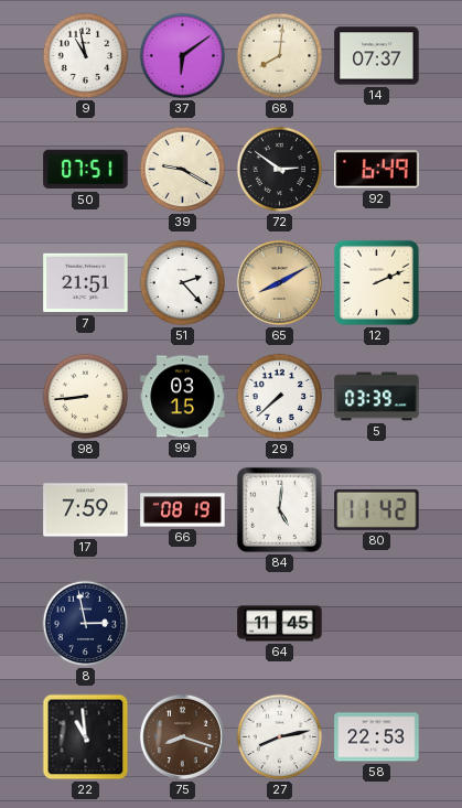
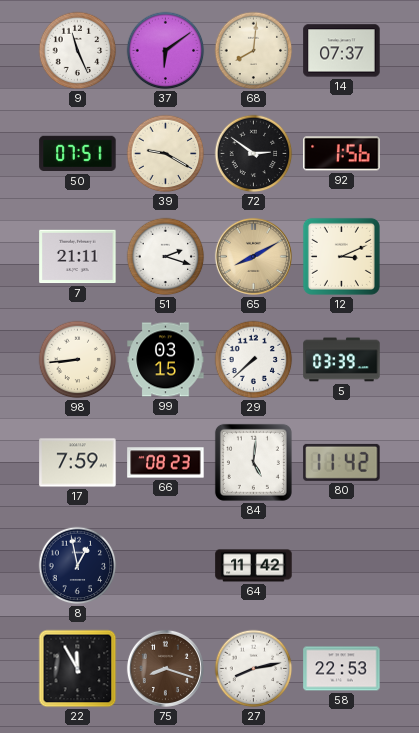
9: 10:58 -> 11:26 (78, 51)
92: 6:49 -> 1:56 (342, 154)
7: 21:51 -> 21:11 (78, 257)
51: 2:23 -> 2:18 (166, 257)
12: 2:11 -> 3:11 (341, 256)
66: 08:19 -> 08:23 (166, 463)
8: 2:58 -> 12:58 (78, 566)
64: 11:45 -> 11:42 (254, 566)
22: 10:59 -> 11:55 (78, 669)
